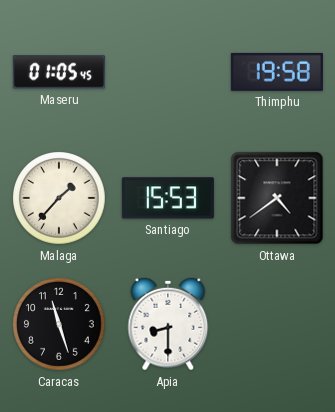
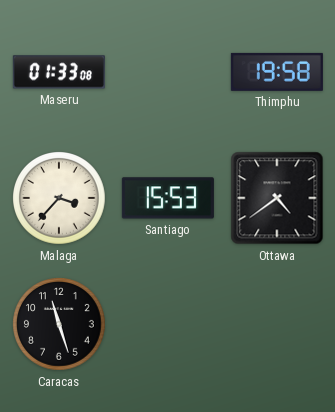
Maseru: 01:05 -> 01:33 (59, 72)
Malaga: 1:37 -> 3:37 (60, 199)
Apia: 8:30 -> none (168, 324)
